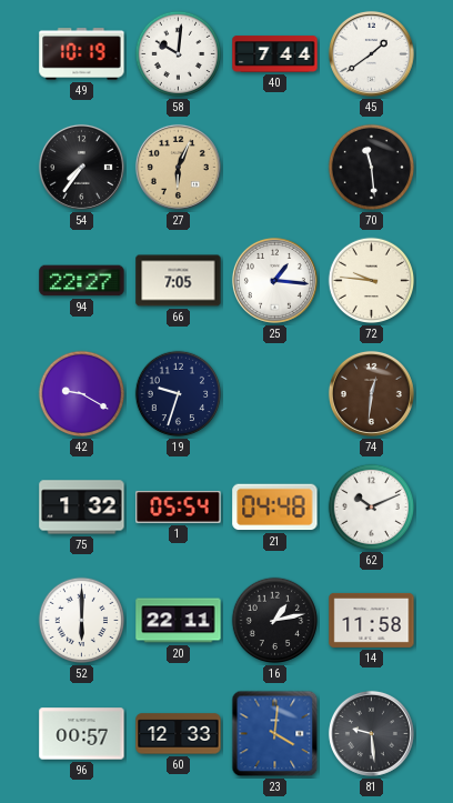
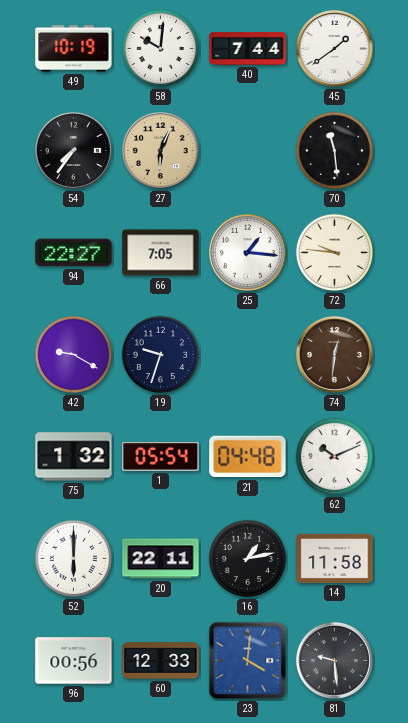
96: 00:57 -> 00:56 (74, 661)
